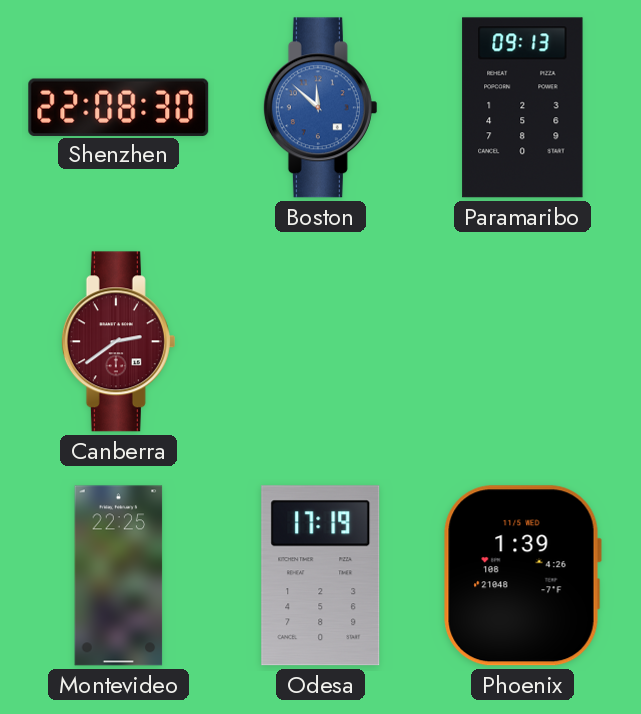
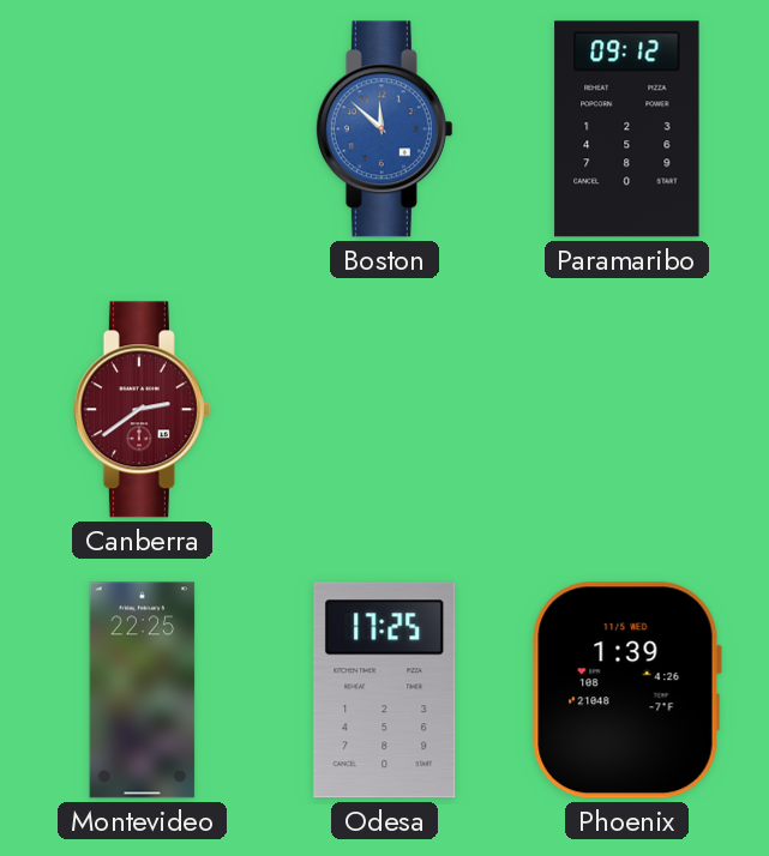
Shenzhen: 22:08 -> none (119, 107)
Paramaribo: 09:13 -> 09:12 (627, 129)
Odesa: 17:19 -> 17:25 (385, 691)
